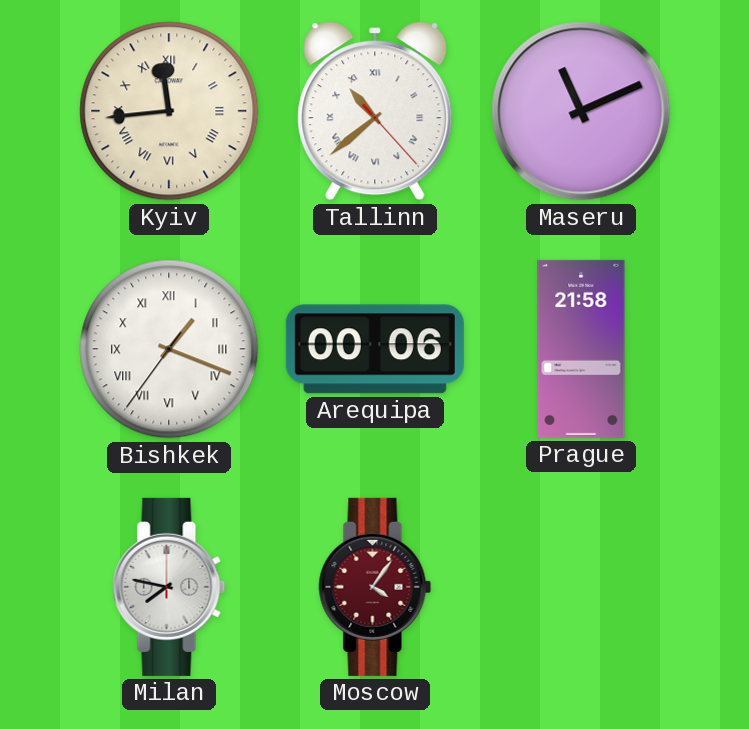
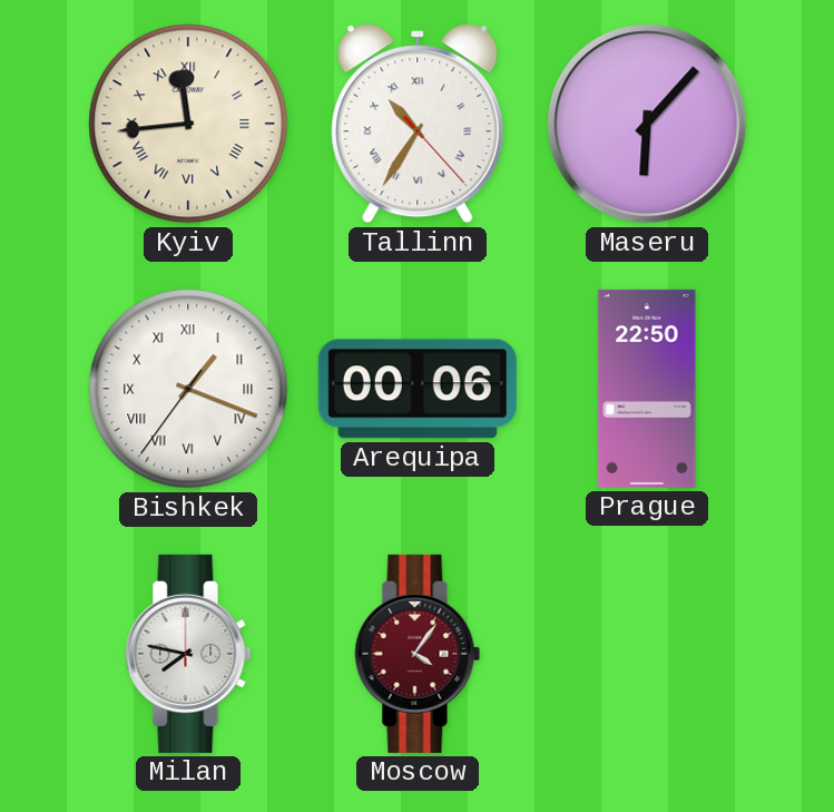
Tallinn: 10:38 -> 10:35 (418, 124)
Maseru: 11:11 -> 6:07 (647, 124)
Prague: 21:58 -> 22:50 (647, 389)
